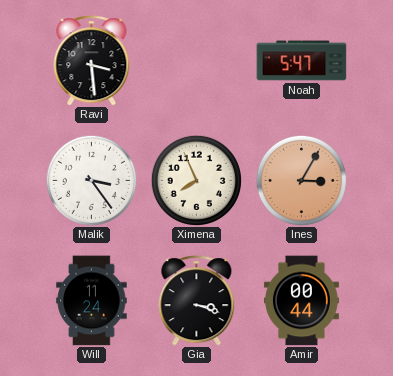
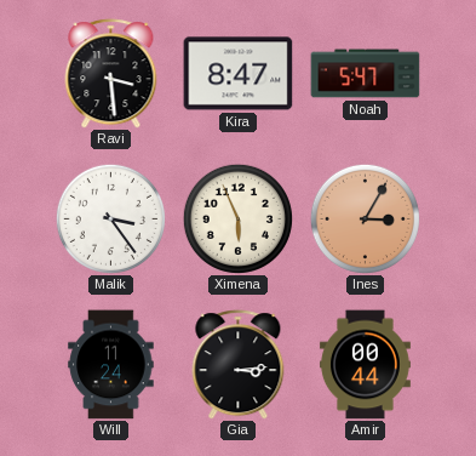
Kira: none -> 8:47 (239, 74)
Ximena: 7:56 -> 5:56 (237, 218)
Gia: 3:18 -> 3:14 (239, 365)
